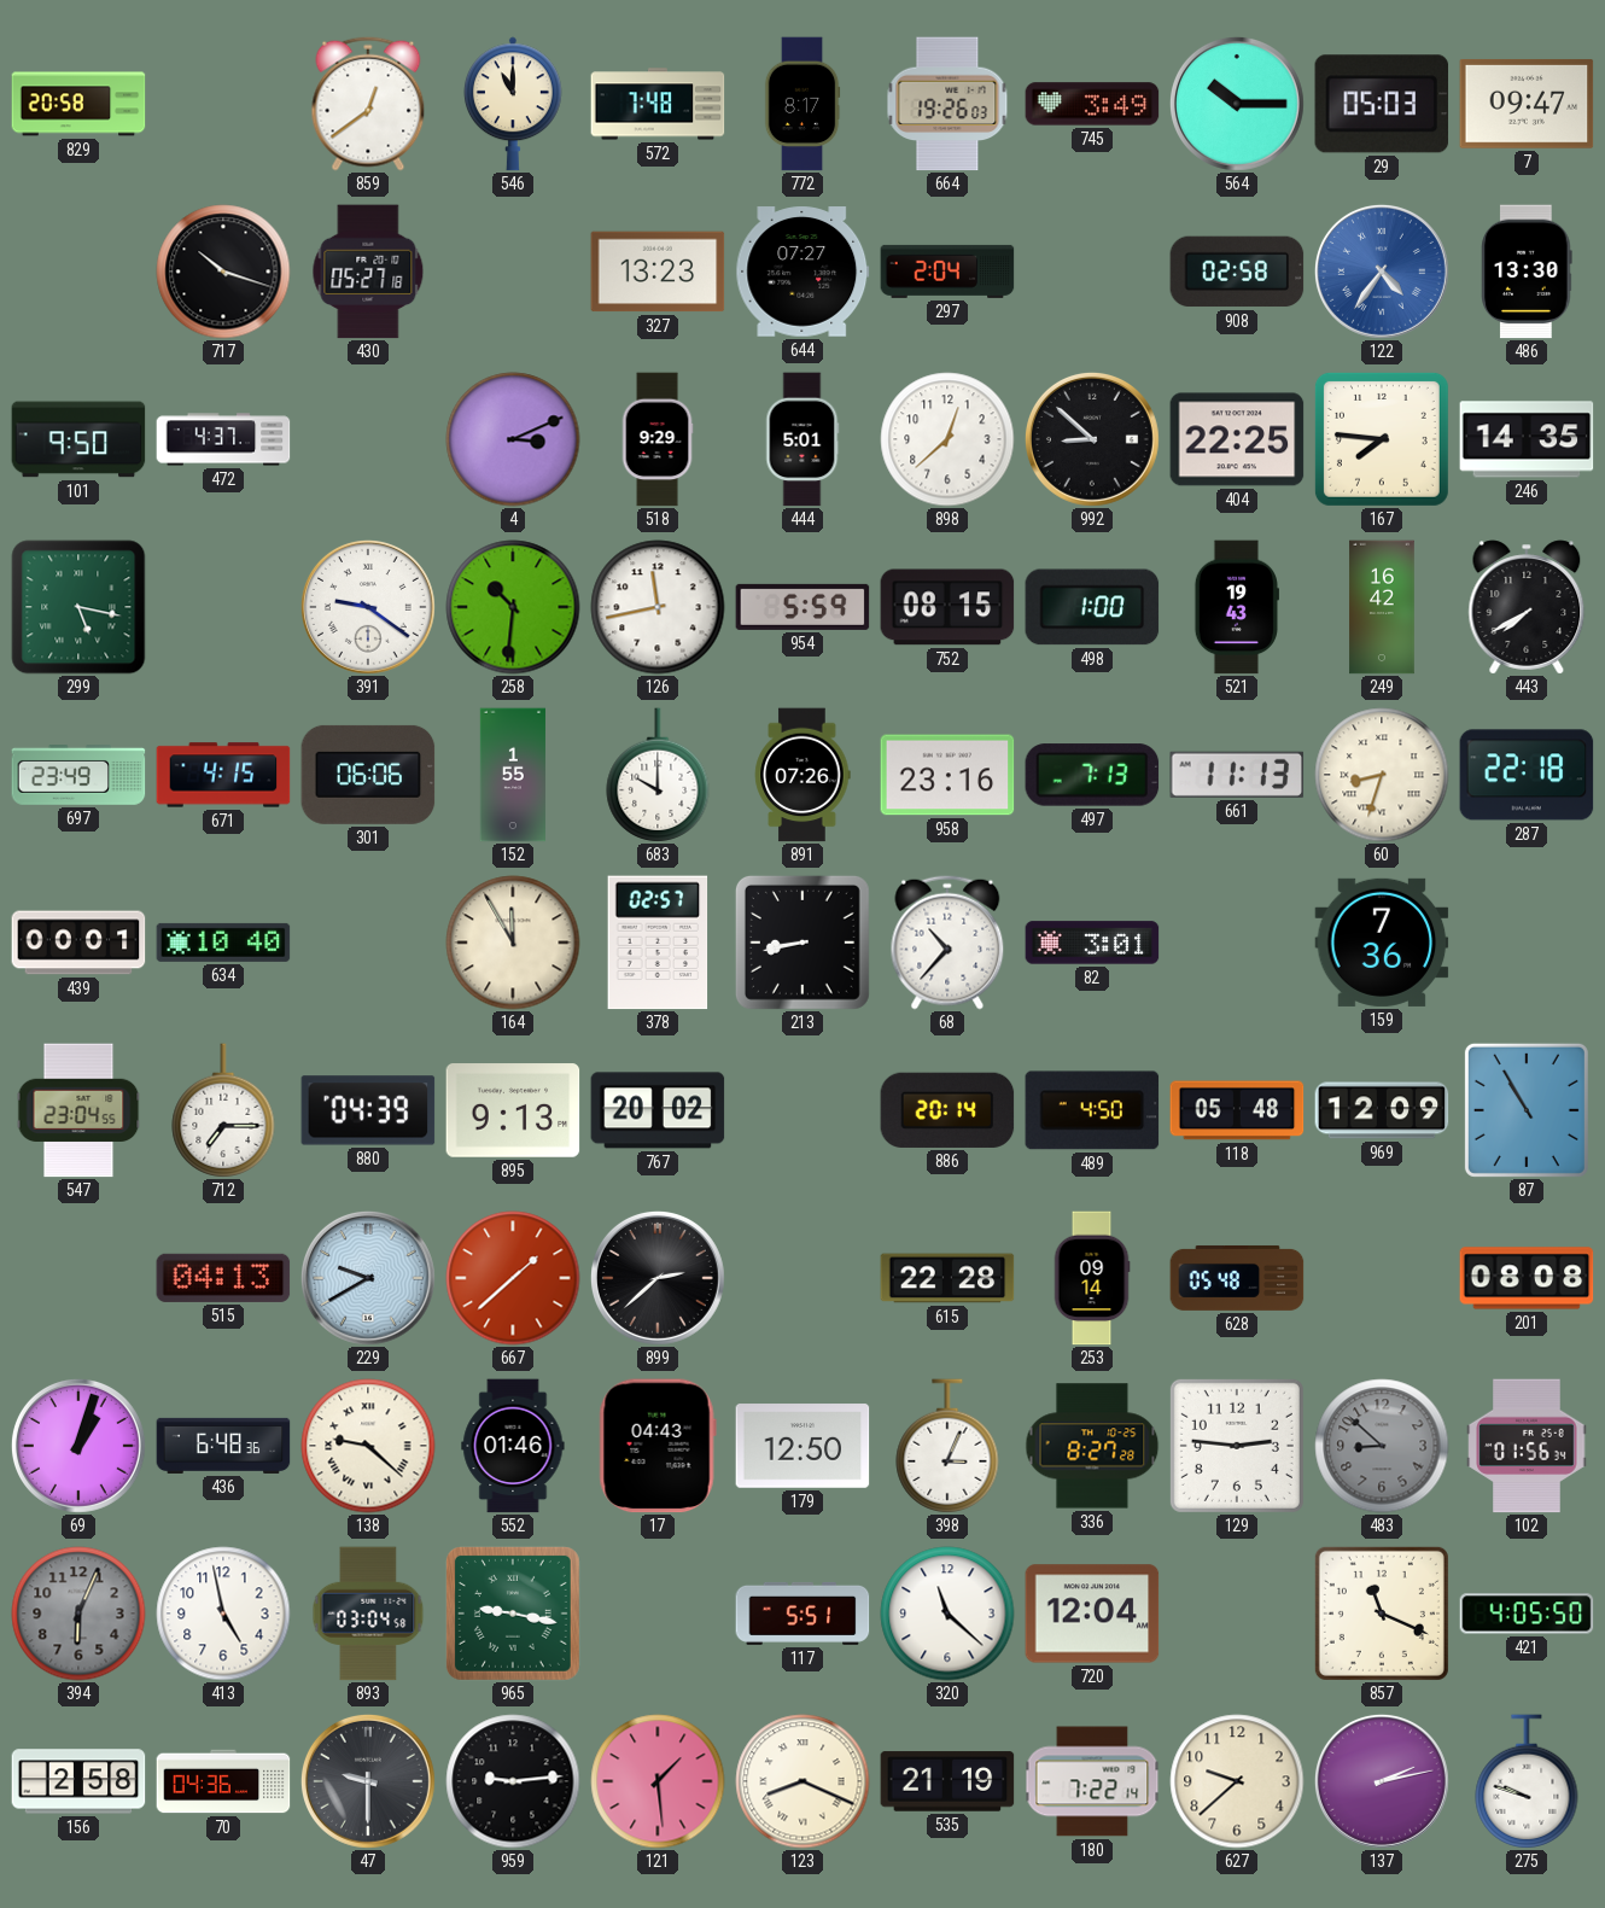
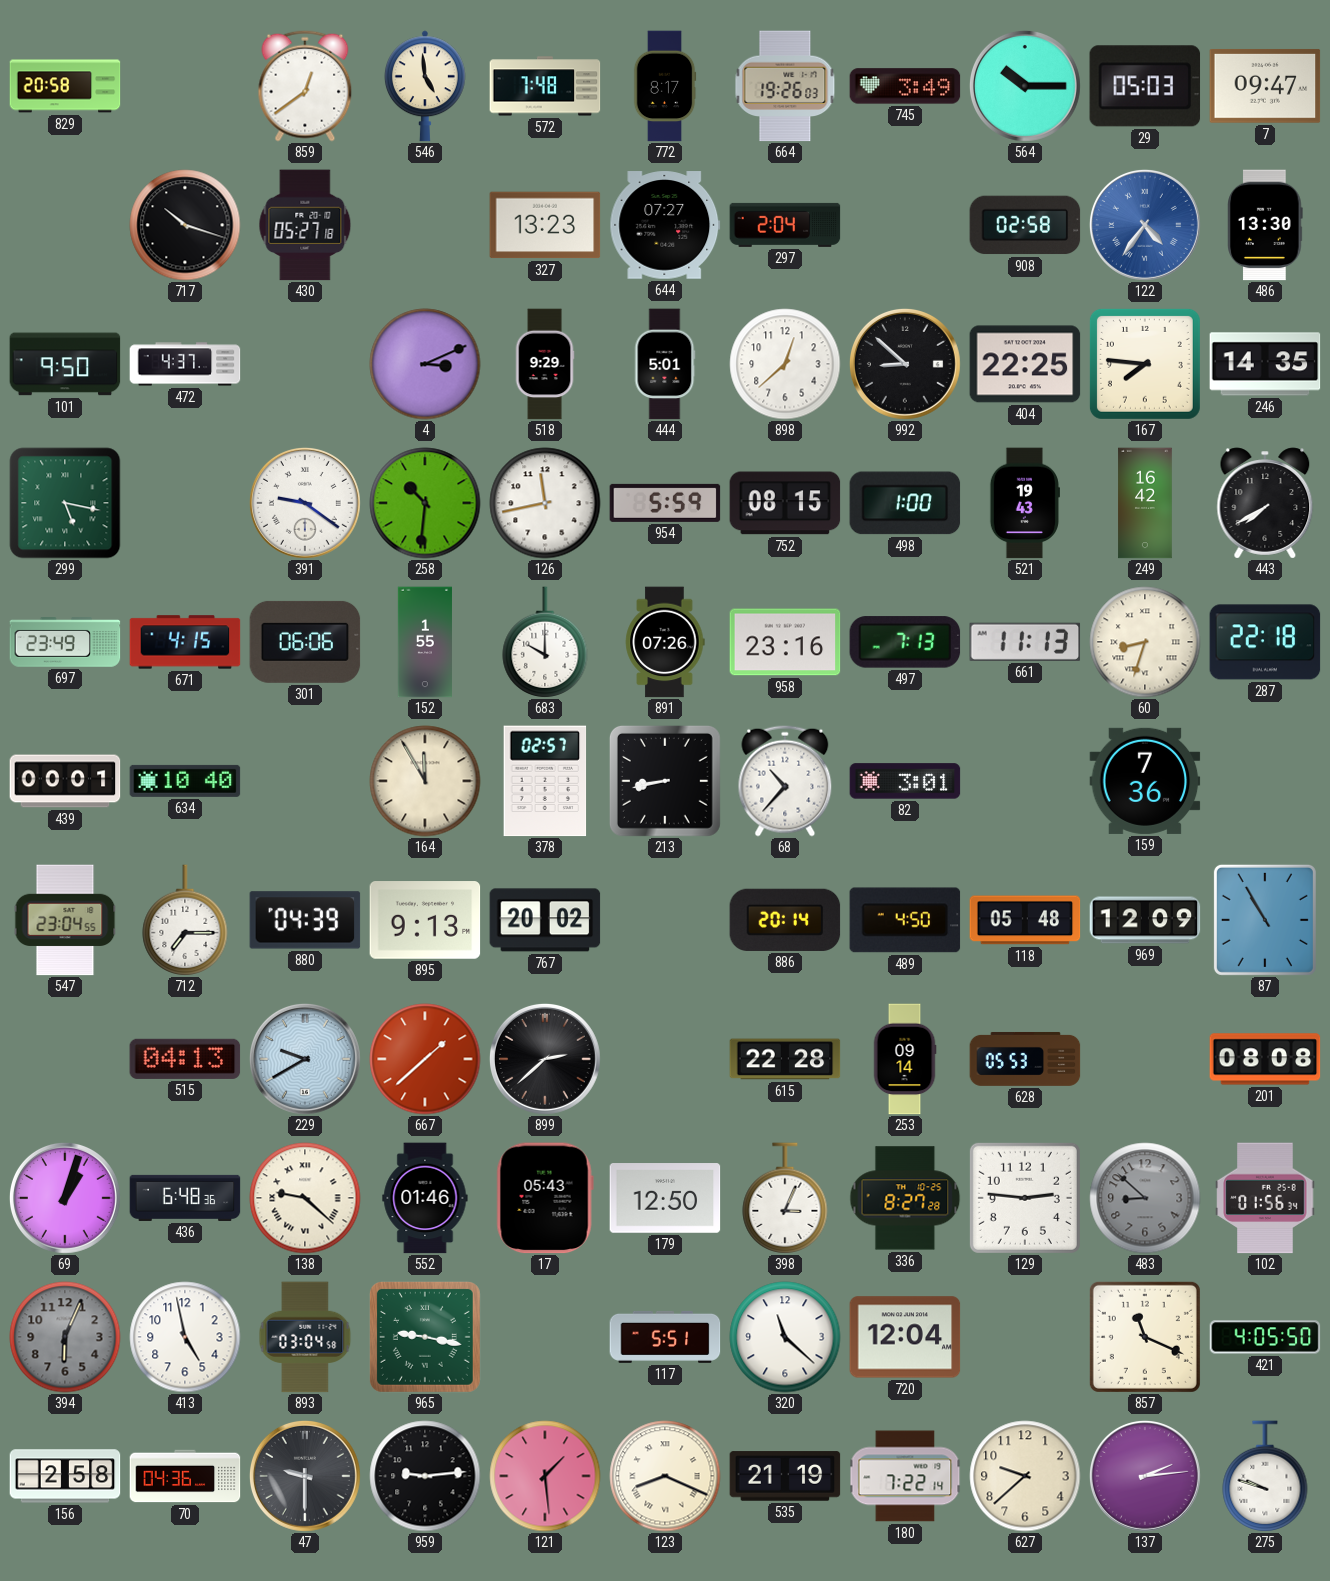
546: 11:00 -> 4:59 (425, 86)
628: 05:48 -> 05:53 (1025, 1059)
17: 04:43 -> 05:43 (545, 1198)
137: 2:13 -> 2:14 (1145, 1476)
